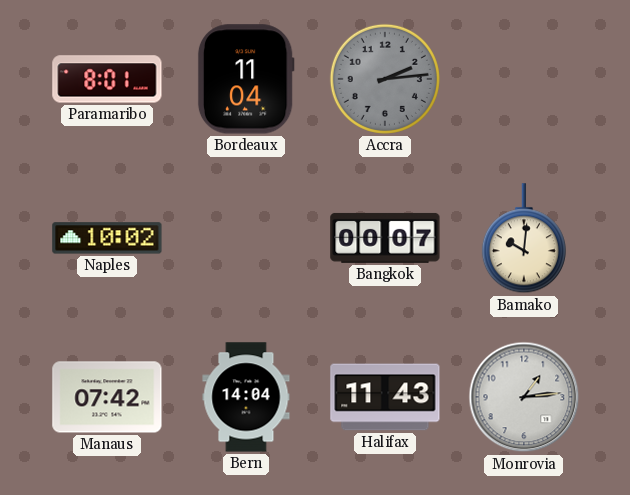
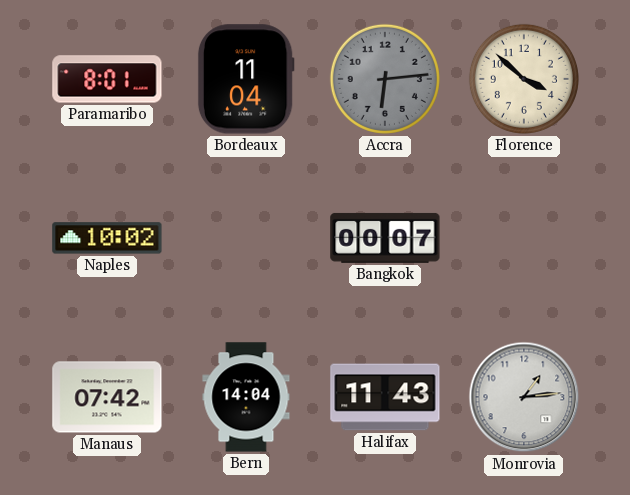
Accra: 2:14 -> 6:14 (385, 79)
Florence: none -> 3:52 (524, 79)
Bamako: 10:01 -> none (524, 239)
